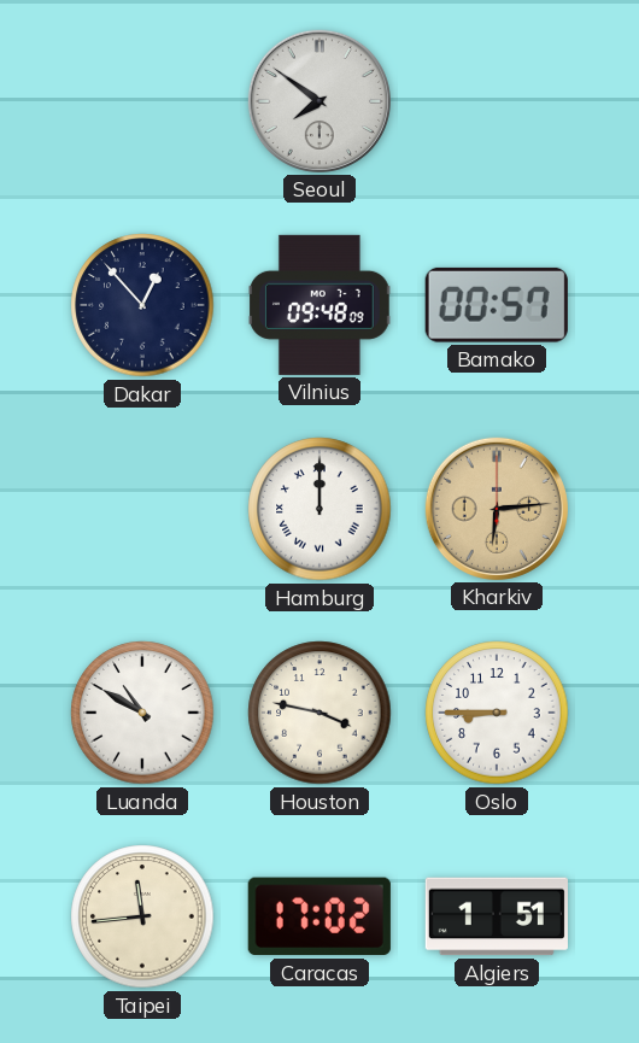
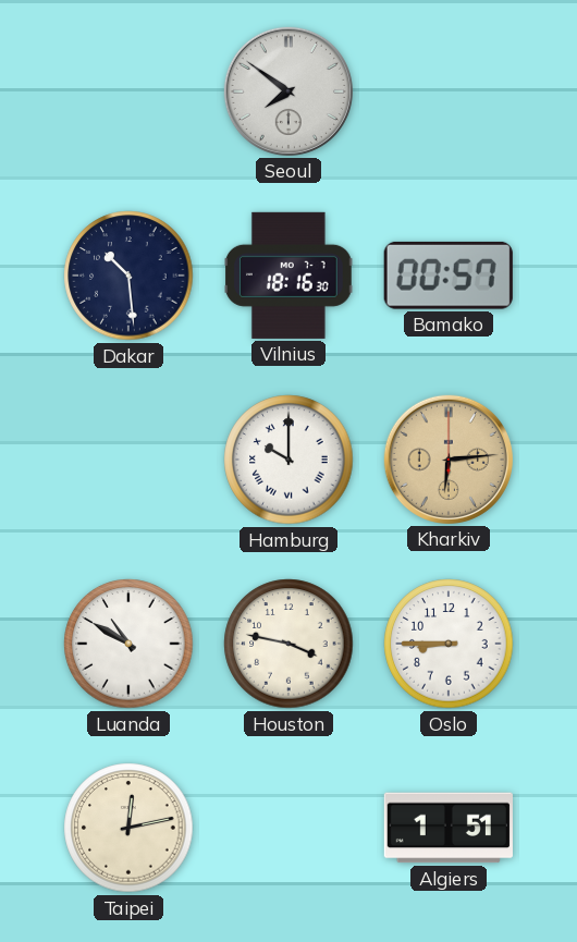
Dakar: 12:53 -> 10:29 (128, 276)
Vilnius: 09:48 -> 18:16 (290, 276)
Hamburg: 12:00 -> 10:00 (288, 460)
Taipei: 11:44 -> 12:13 (128, 828)
Caracas: 17:02 -> none (319, 916)
